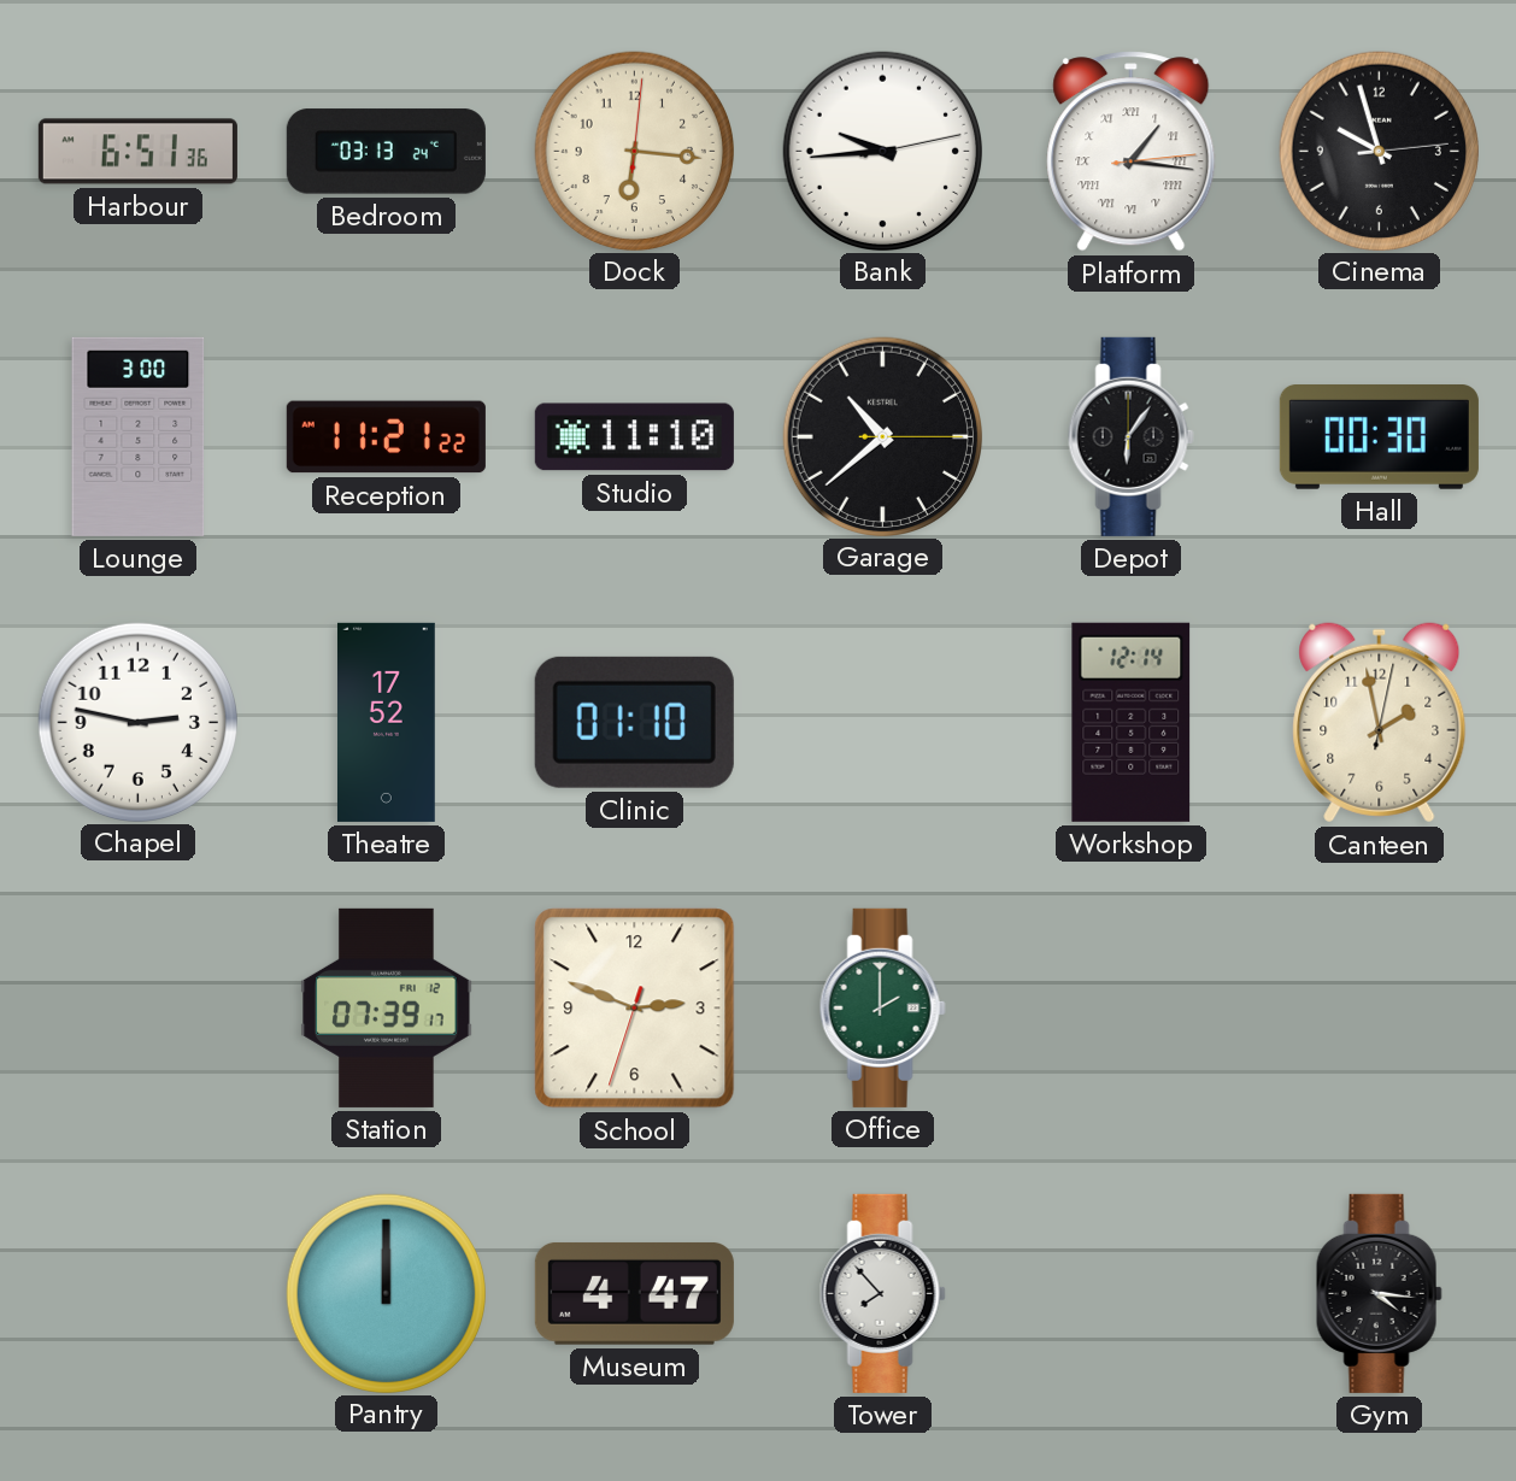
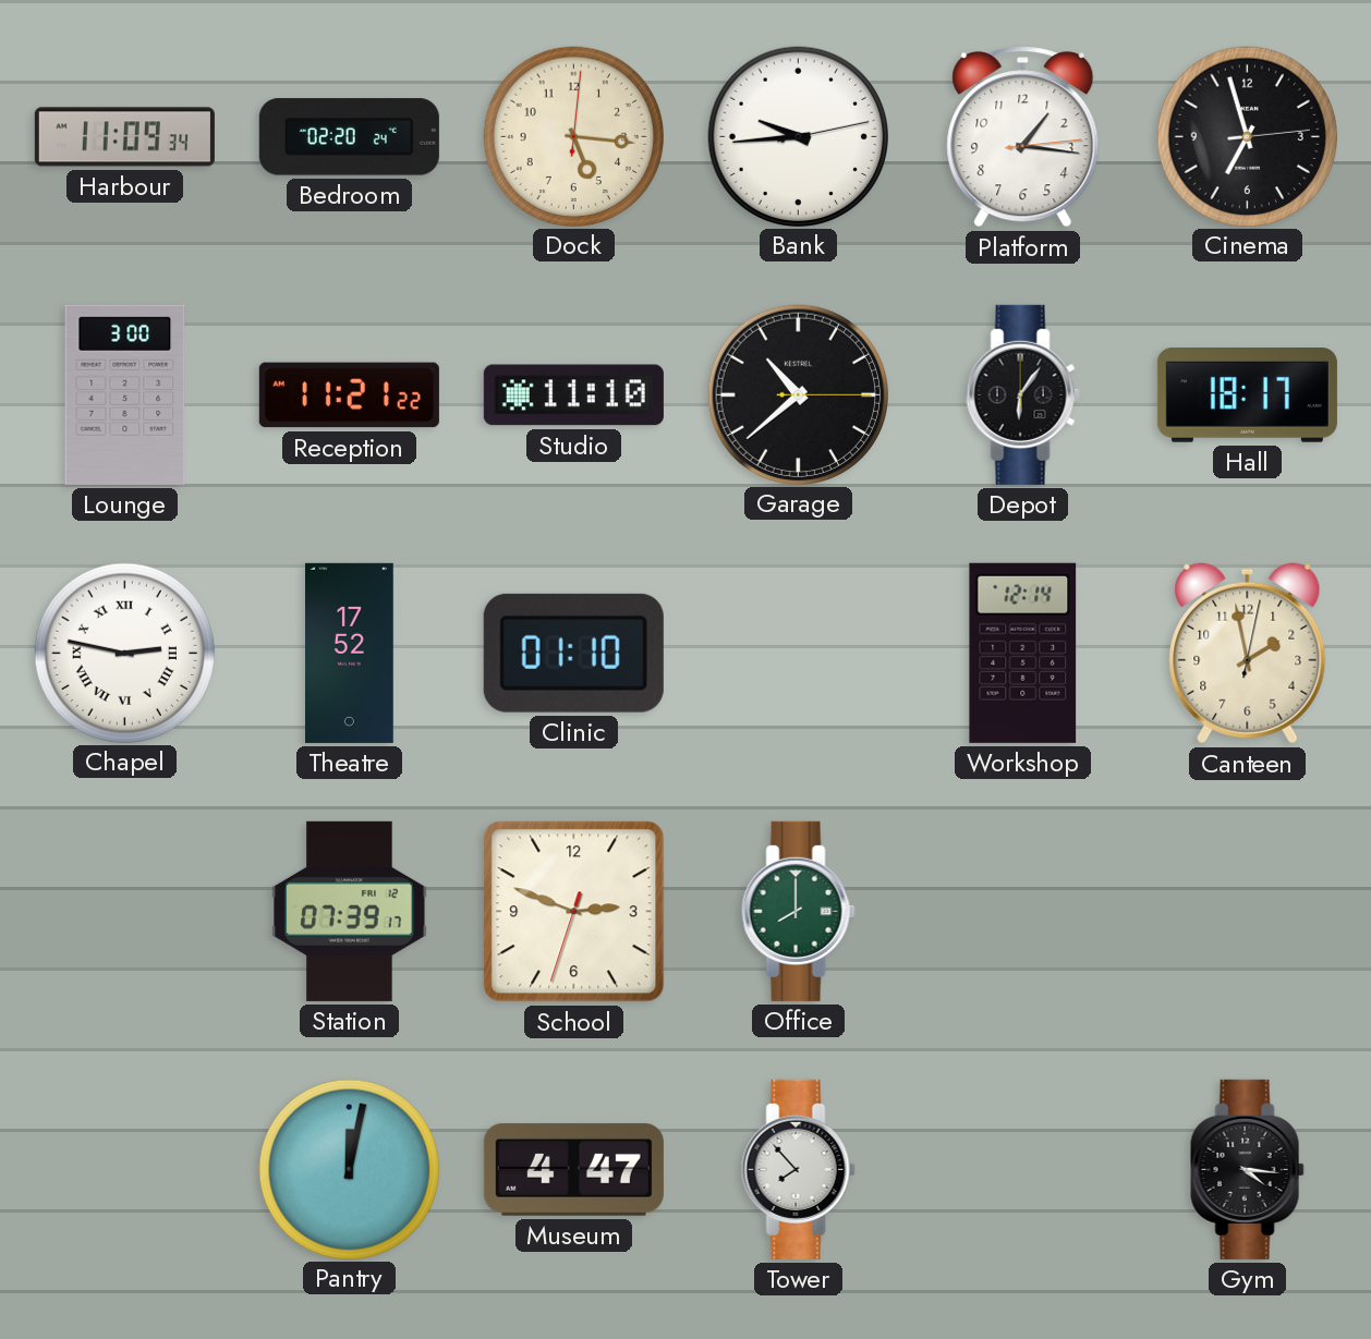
Harbour: 6:51 -> 11:09 (124, 137)
Bedroom: 03:13 -> 02:20 (349, 137)
Dock: 6:16 -> 5:16 (573, 136)
Platform numerals: Roman -> Arabic (1023, 137)
Cinema: 9:57 -> 6:57 (1247, 136)
Hall: 00:30 -> 18:17 (1247, 395)
Chapel numerals: Arabic -> Roman (124, 653)
Office: 2:00 -> 8:00 (798, 911)
Pantry: 12:00 -> 12:02 (349, 1169)
